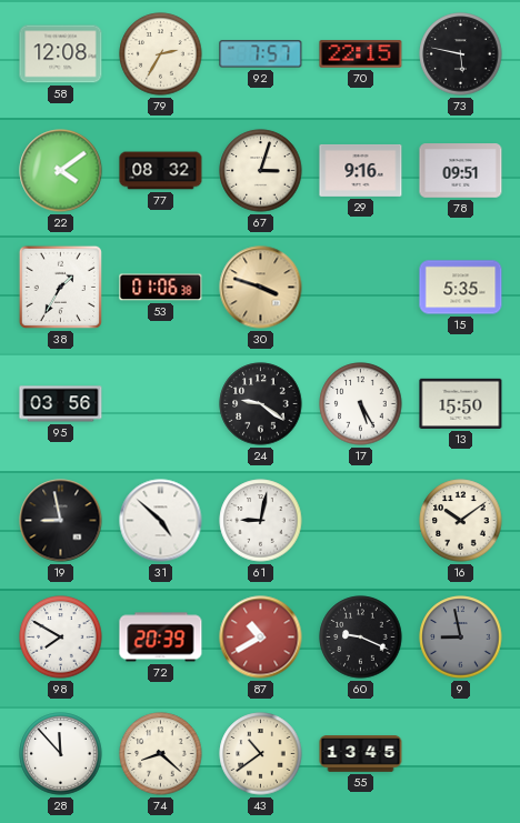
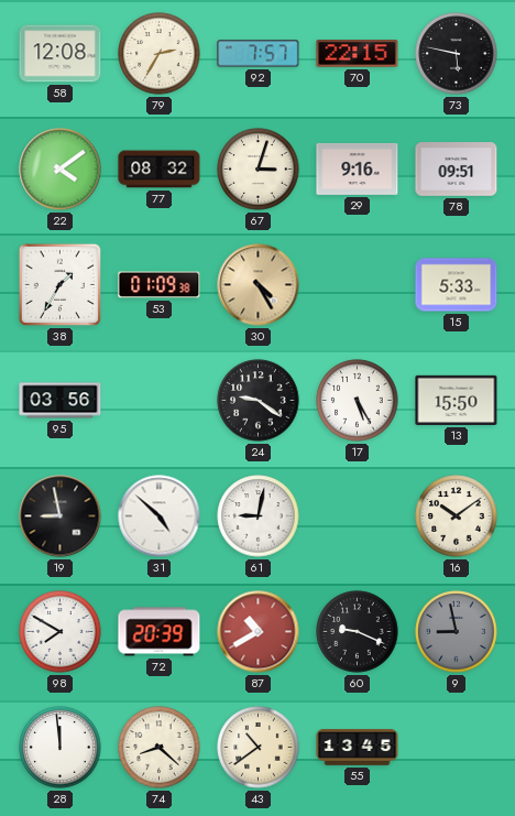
53: 01:06 -> 01:09 (160, 285)
30: 3:48 -> 4:25 (259, 285)
15: 5:35 -> 5:33 (457, 285)
28: 11:53 -> 11:59 (61, 748)
